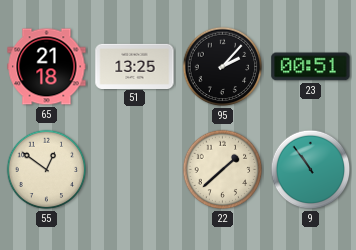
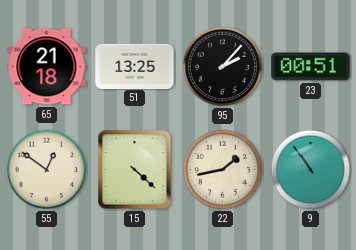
15: none -> 4:22 (135, 170)
22: 1:38 -> 1:43 (223, 170)
